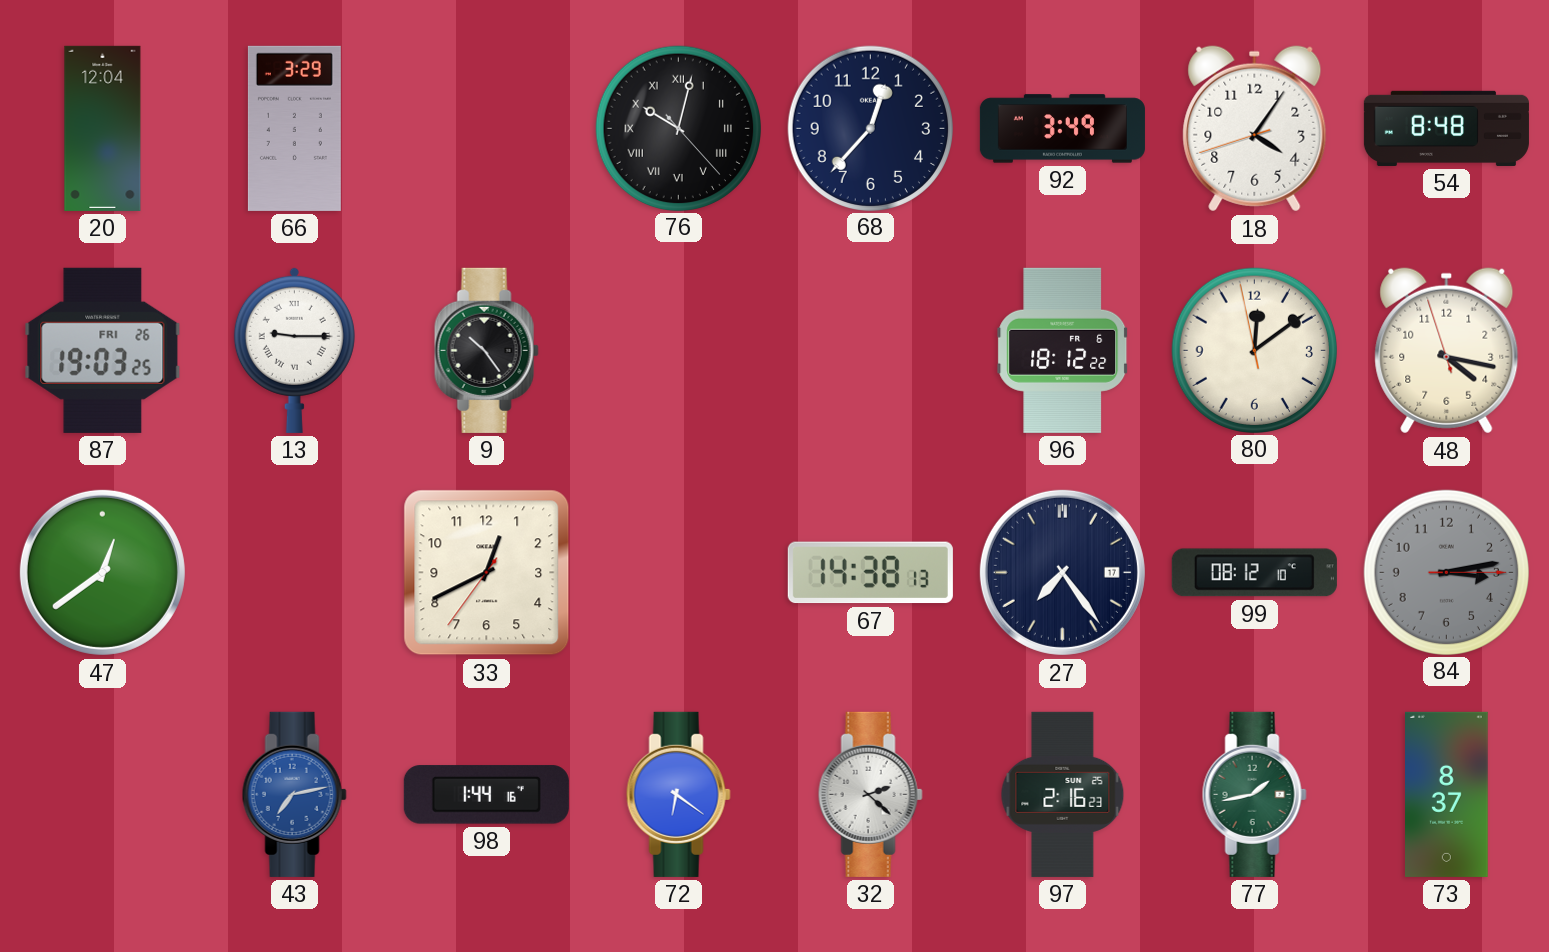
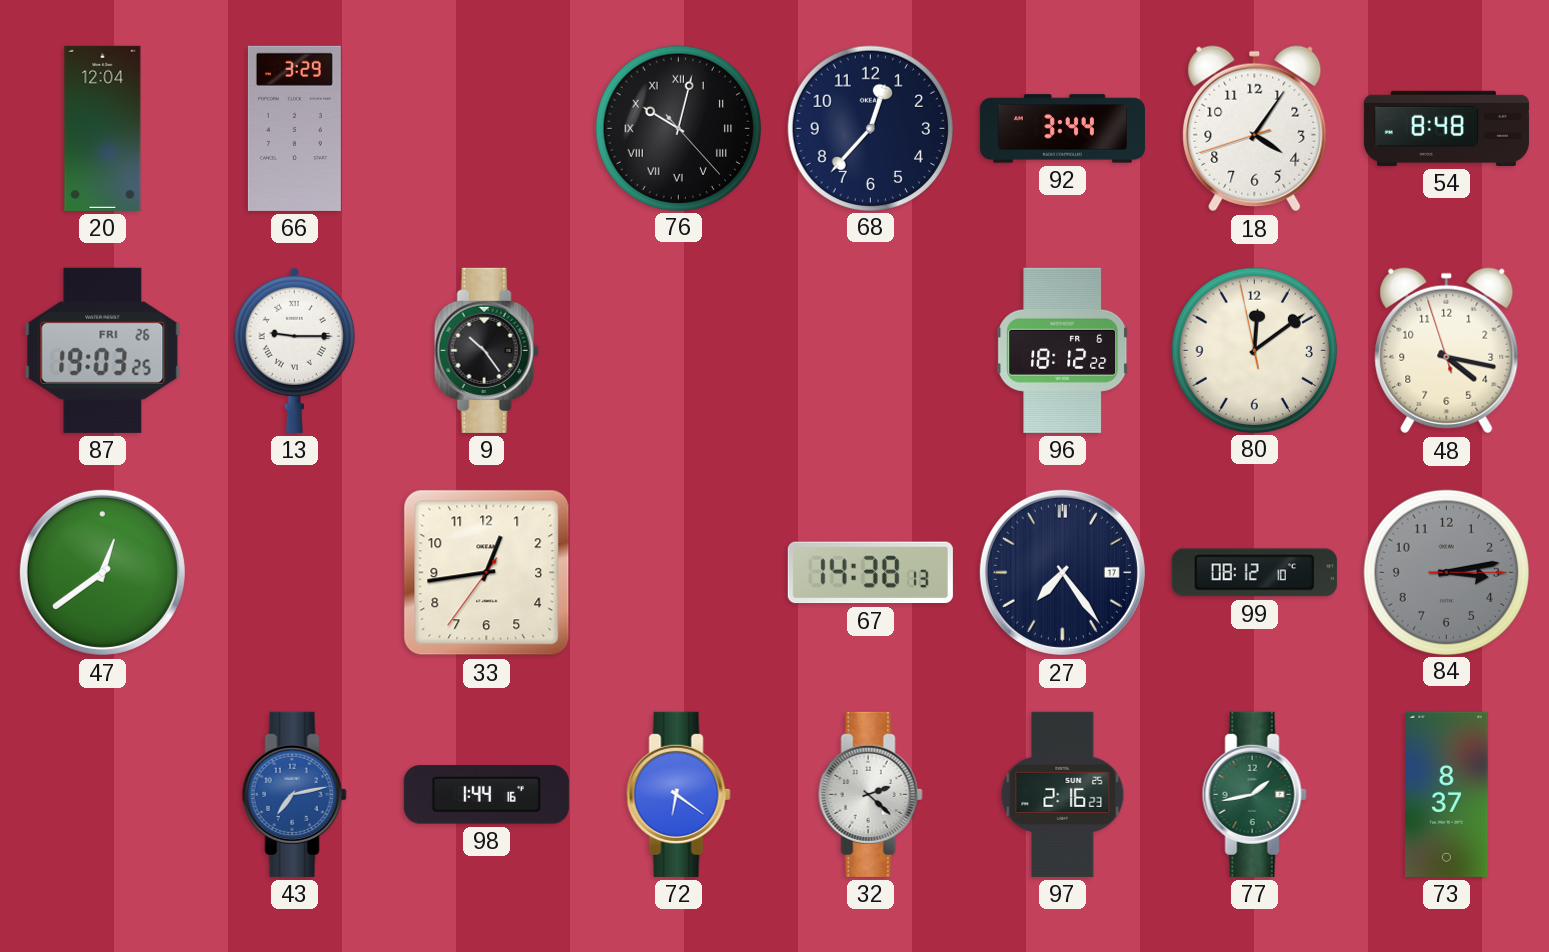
92: 3:49 -> 3:44 (1062, 129)
33: 12:40 -> 12:43 (487, 573)
